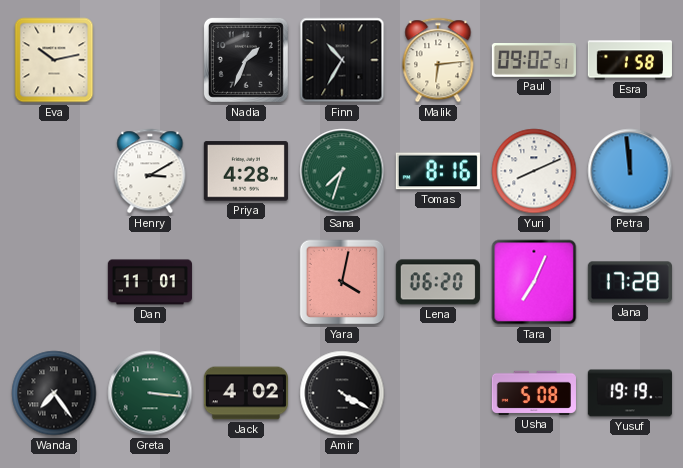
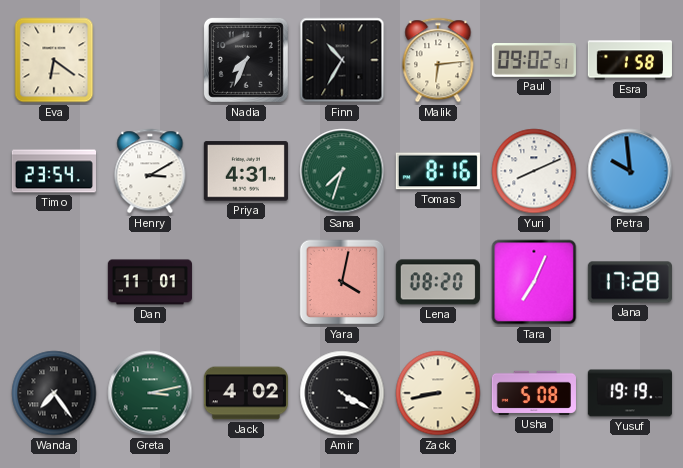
Eva: 10:13 -> 6:21 (54, 60)
Nadia: 1:34 -> 7:34 (246, 60)
Timo: none -> 23:54 (53, 171)
Priya: 4:28 -> 4:31 (246, 171)
Petra: 11:59 -> 9:59 (630, 171)
Lena: 06:20 -> 08:20 (438, 282)
Greta: 3:16 -> 3:13 (150, 393)
Zack: none -> 8:43 (438, 393)
